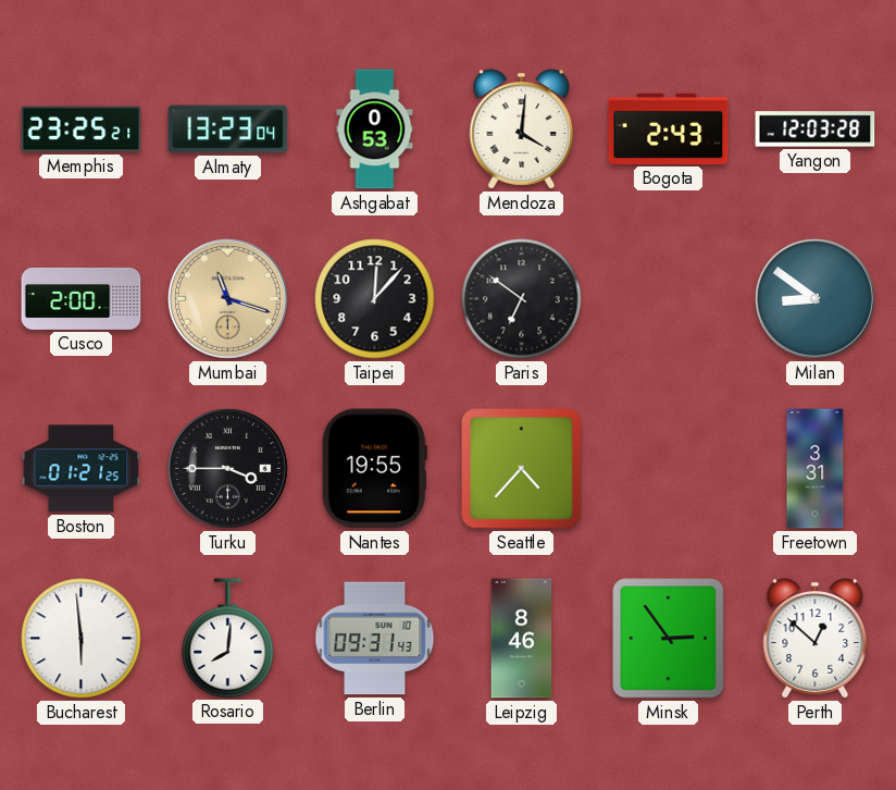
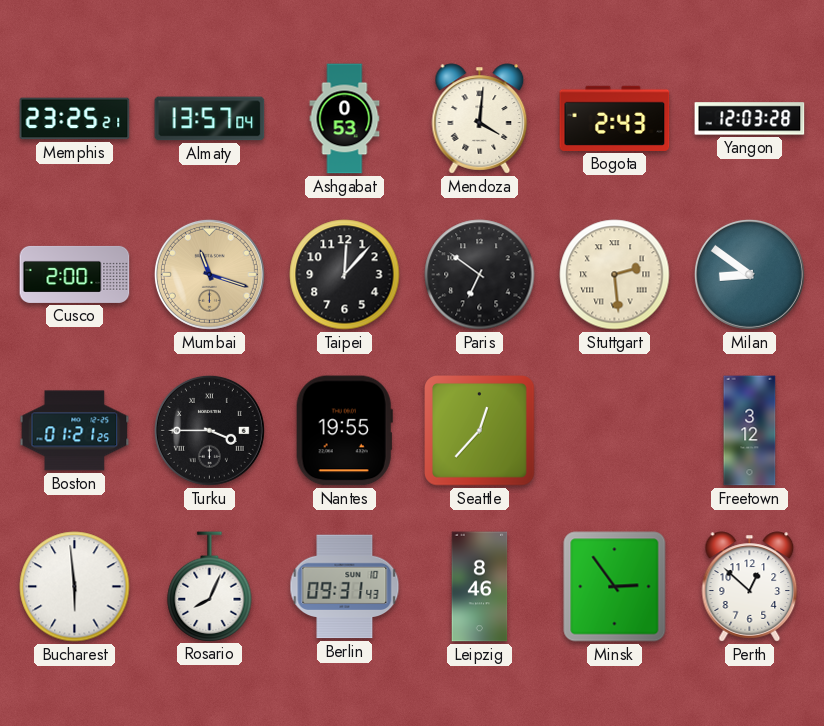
Almaty: 13:23 -> 13:57 (210, 119)
Stuttgart: none -> 2:29 (615, 275)
Seattle: 4:37 -> 12:37 (480, 431)
Freetown: 3:31 -> 3:12 (750, 431)
Rosario: 8:01 -> 8:04 (210, 586)
